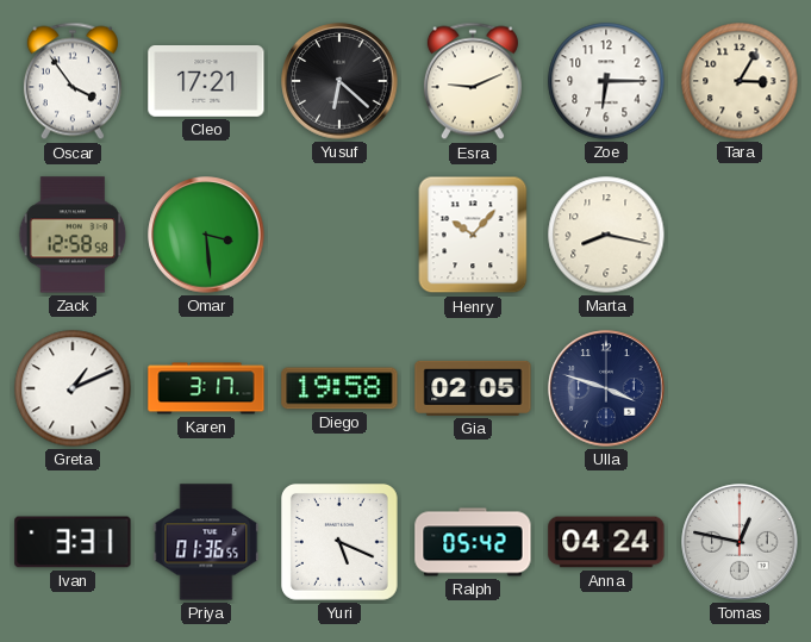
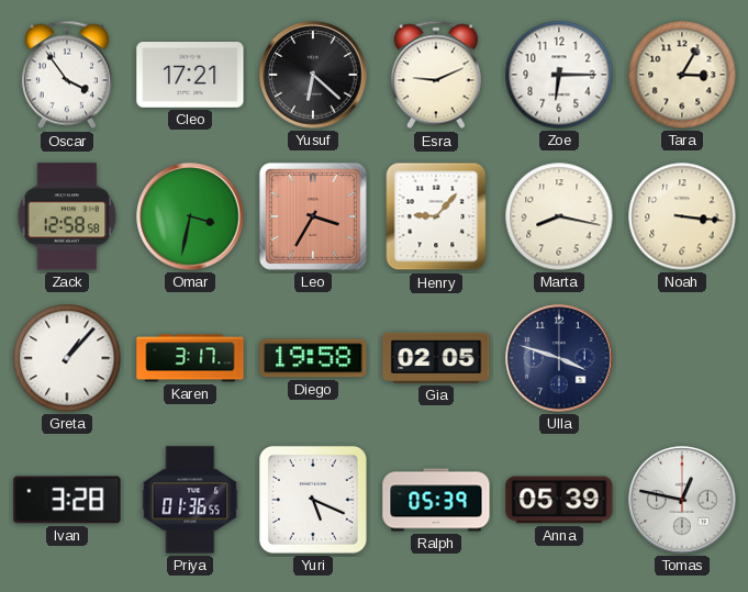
Omar: 3:29 -> 3:32 (190, 216)
Leo: none -> 3:35 (313, 216)
Henry: 10:07 -> 9:07 (436, 216)
Noah: none -> 3:16 (682, 216)
Greta: 1:11 -> 1:07 (67, 358)
Ivan: 3:31 -> 3:28 (67, 500)
Ralph: 05:42 -> 05:39 (436, 500)
Anna: 04:24 -> 05:39 (559, 500)
